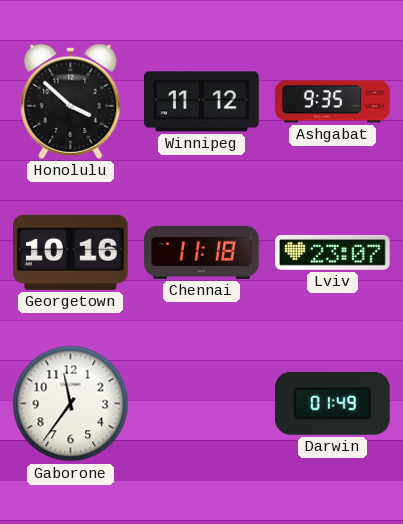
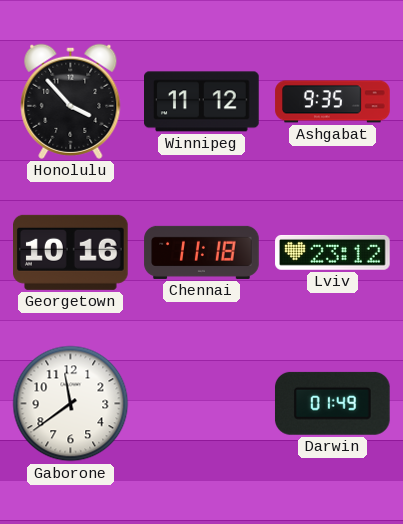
Honolulu: 3:52 -> 3:53 (71, 101)
Lviv: 23:07 -> 23:12 (333, 252)
Gaborone: 11:36 -> 11:39 (71, 404)
